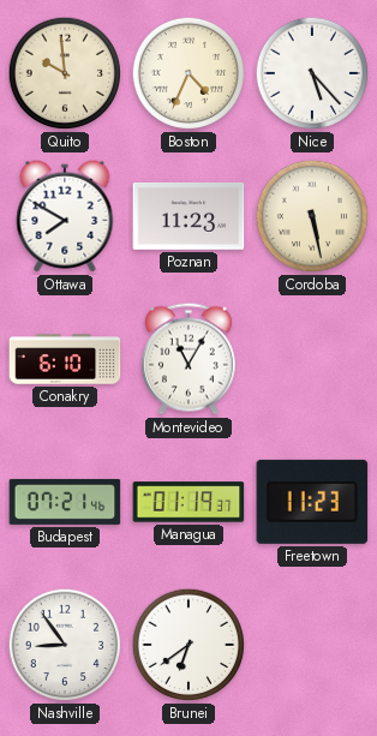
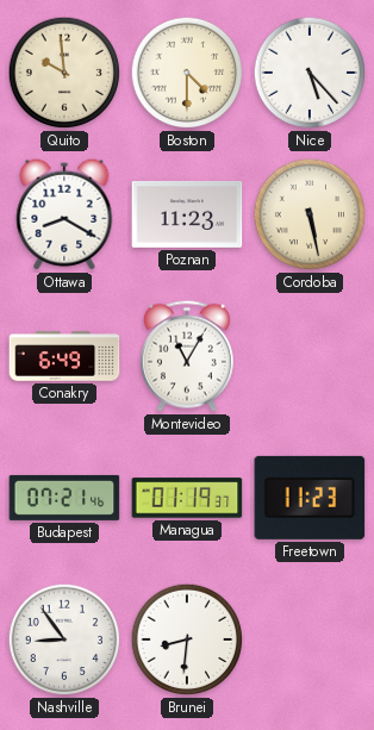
Boston: 4:34 -> 4:30 (187, 73)
Ottawa: 7:50 -> 8:20 (64, 214)
Conakry: 6:10 -> 6:49 (64, 356)
Brunei: 6:39 -> 8:31 (187, 639)
